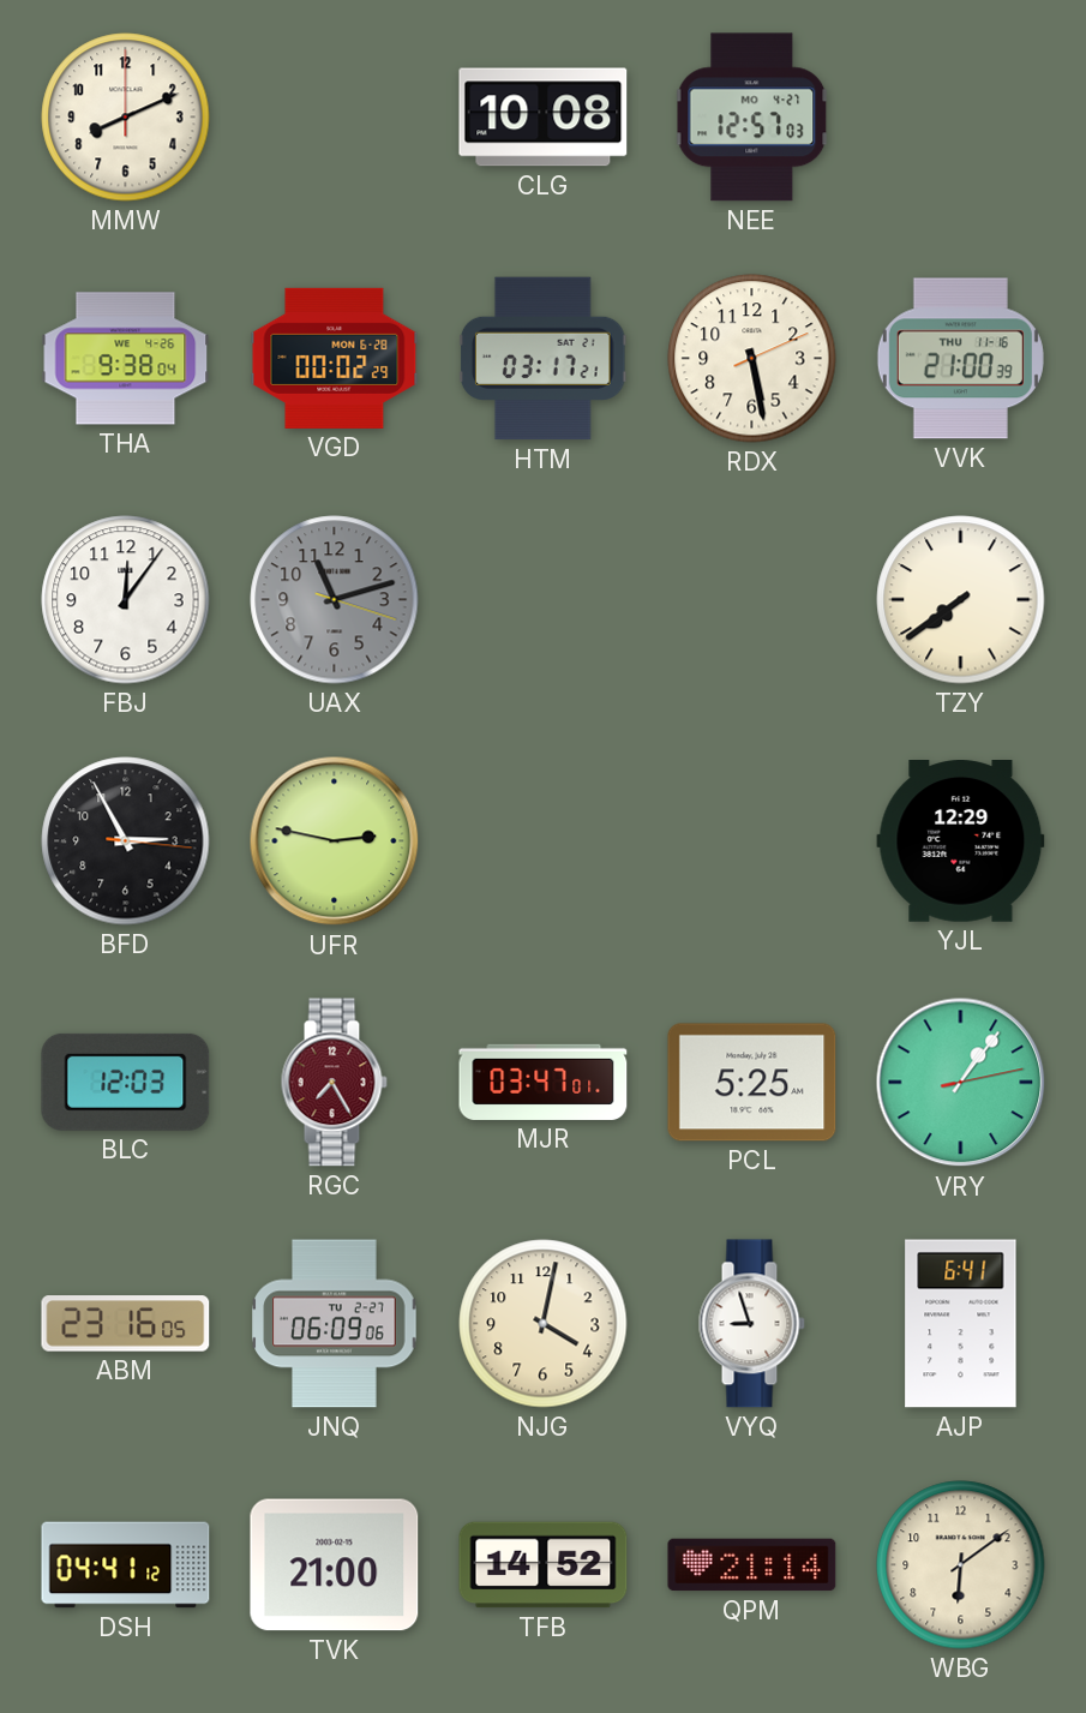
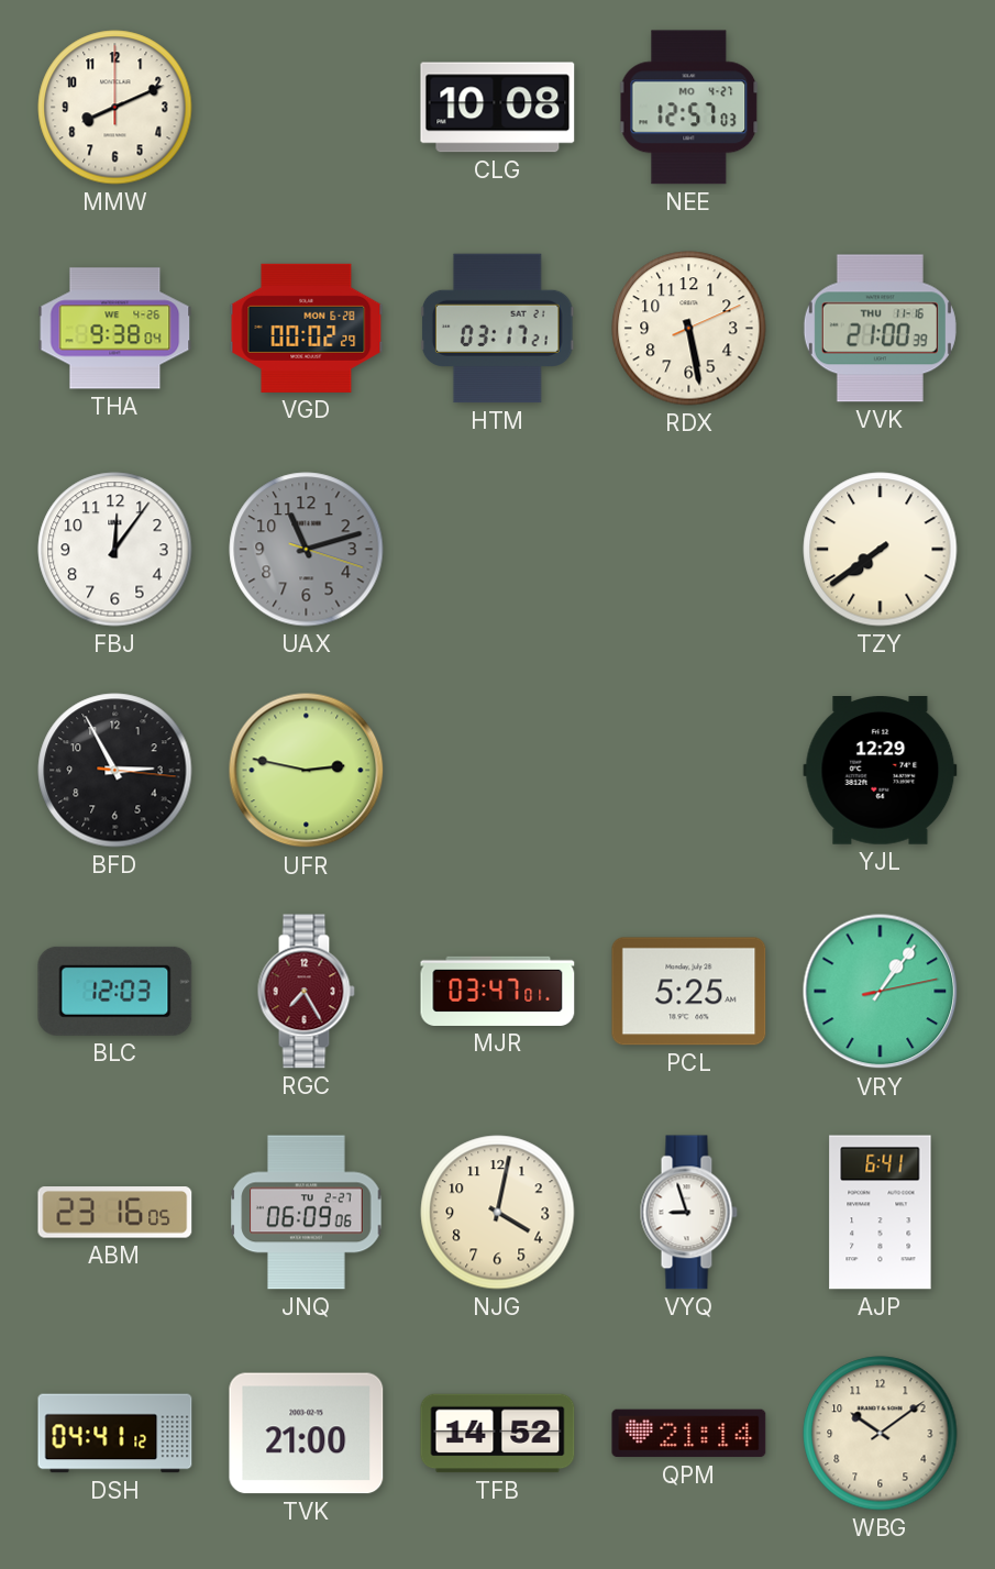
WBG: 6:09 -> 10:09 (881, 1434)
